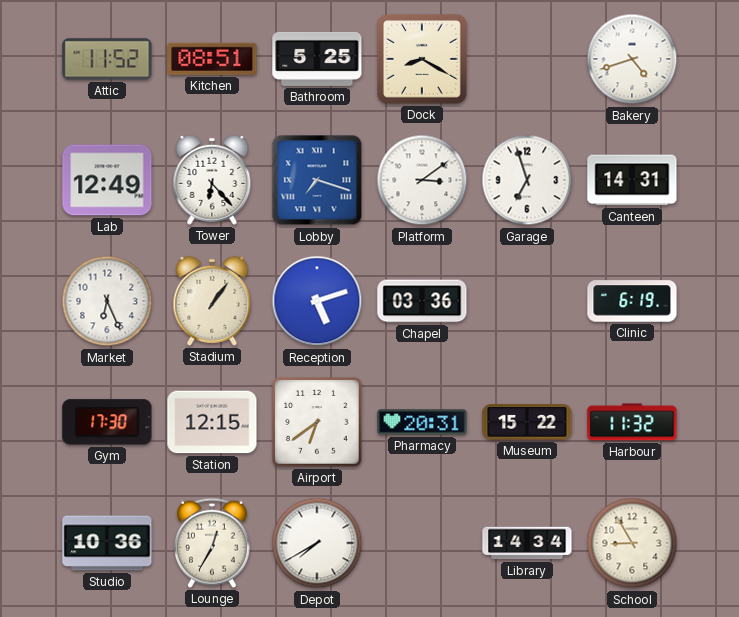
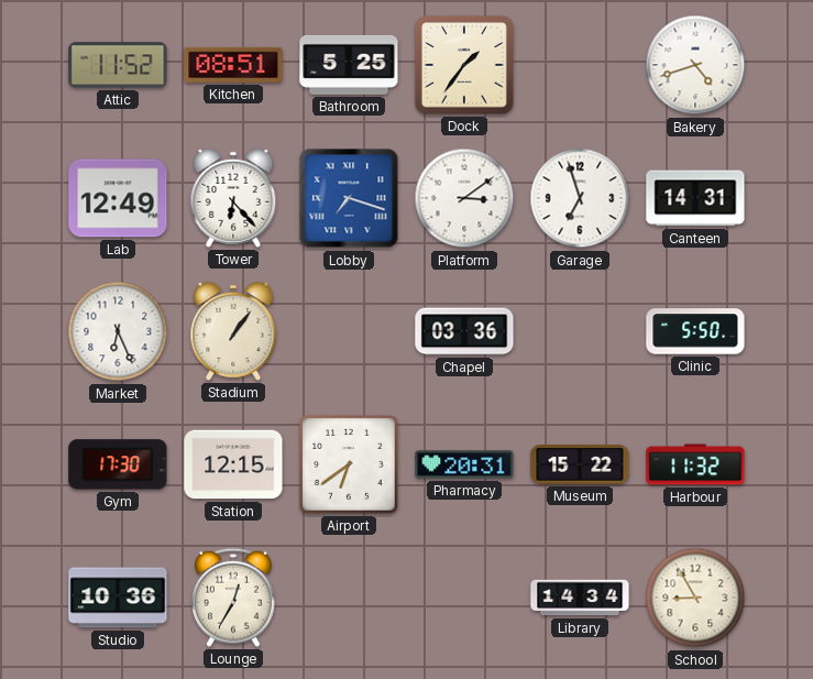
Dock: 8:20 -> 1:36 (464, 65)
Reception: 5:12 -> none (317, 301)
Clinic: 6:19 -> 5:50 (695, 331)
Depot: 7:40 -> none (317, 543)
